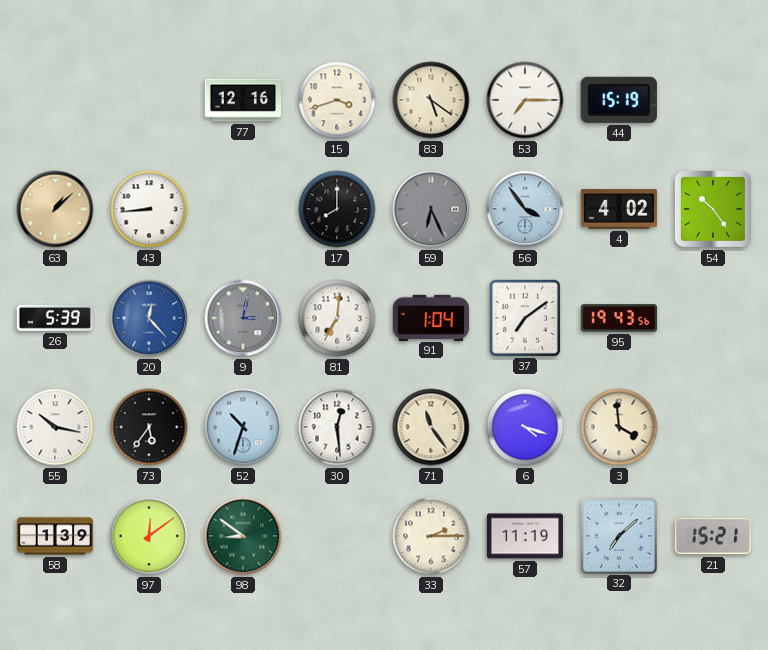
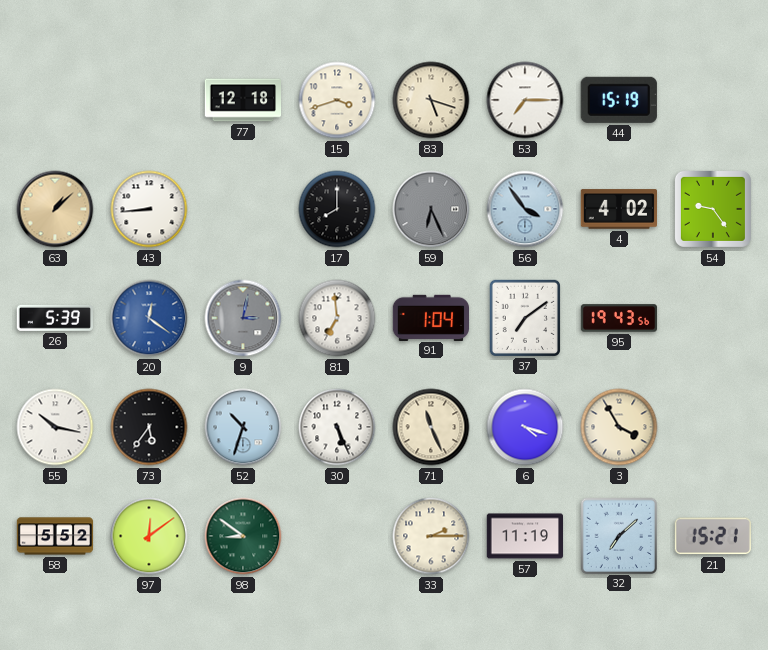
77: 12:16 -> 12:18 (243, 100)
83: 5:21 -> 5:18 (431, 100)
54: 10:24 -> 9:24 (713, 209)
20: 12:23 -> 12:21 (149, 318)
81: 7:01 -> 6:59 (337, 318)
30: 12:29 -> 5:26 (337, 427)
71: 11:24 -> 11:26 (431, 427)
3: 3:59 -> 3:55 (619, 427)
58: 1:39 -> 5:52 (55, 536)
